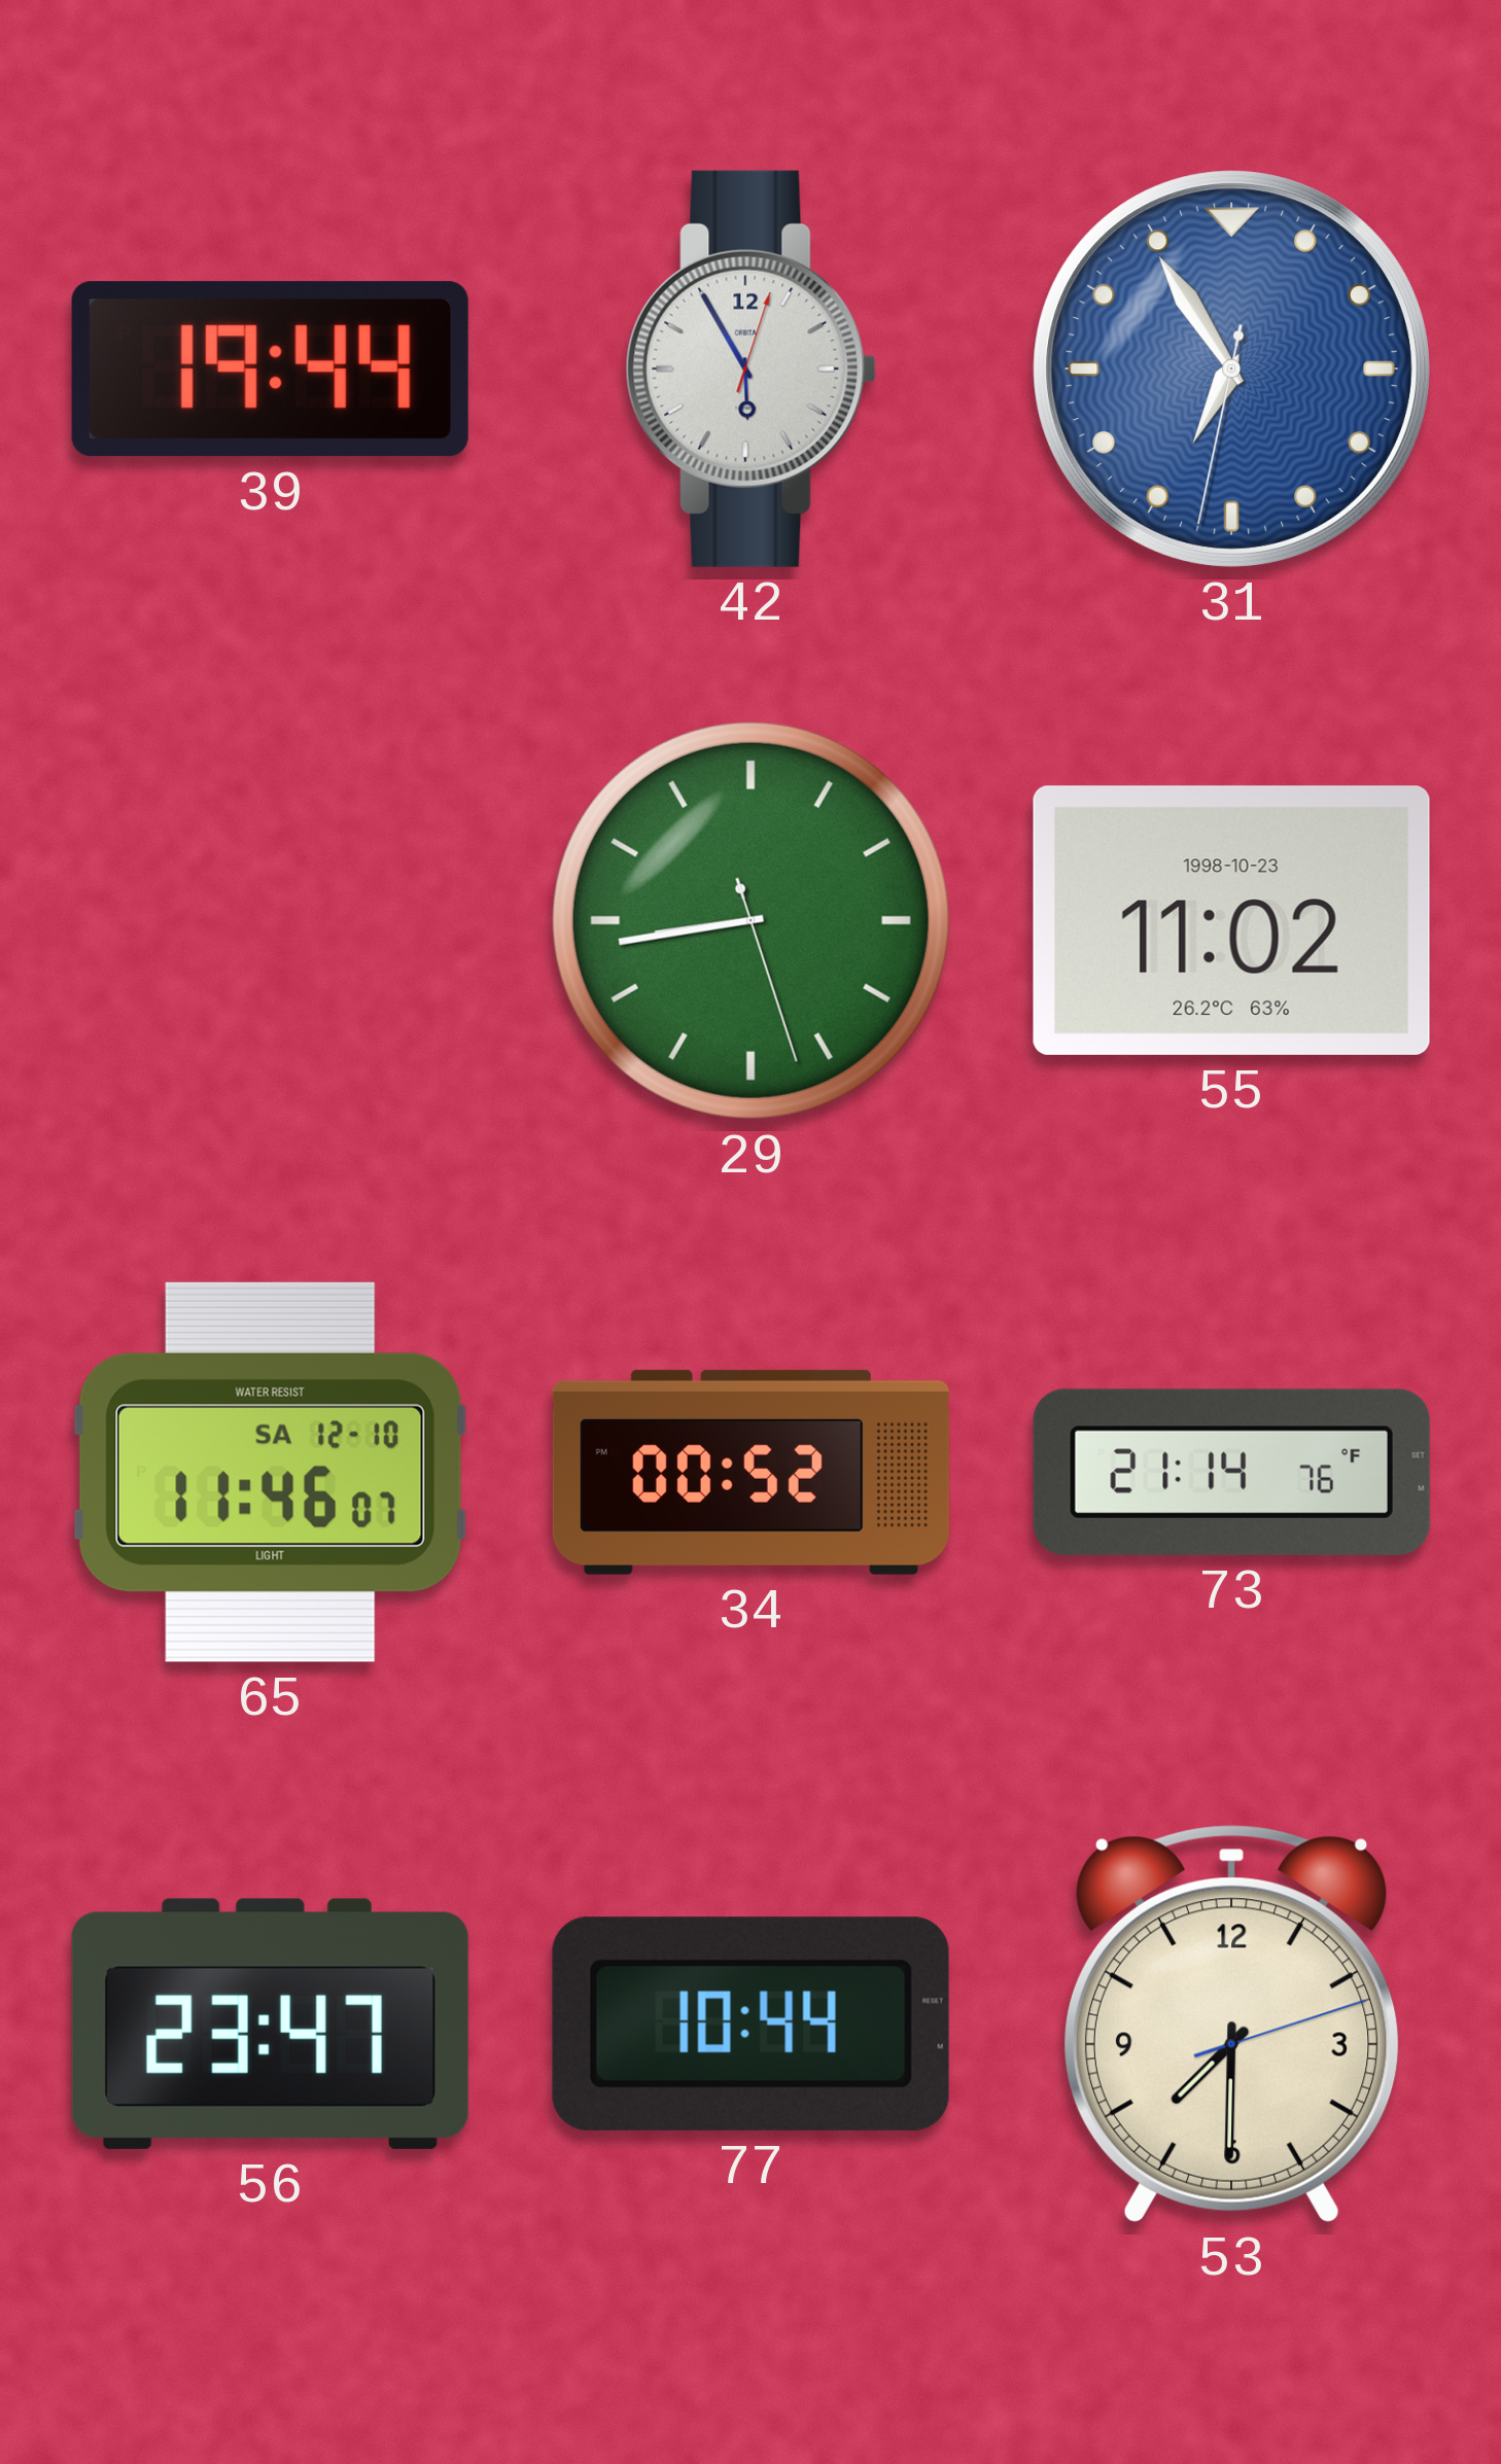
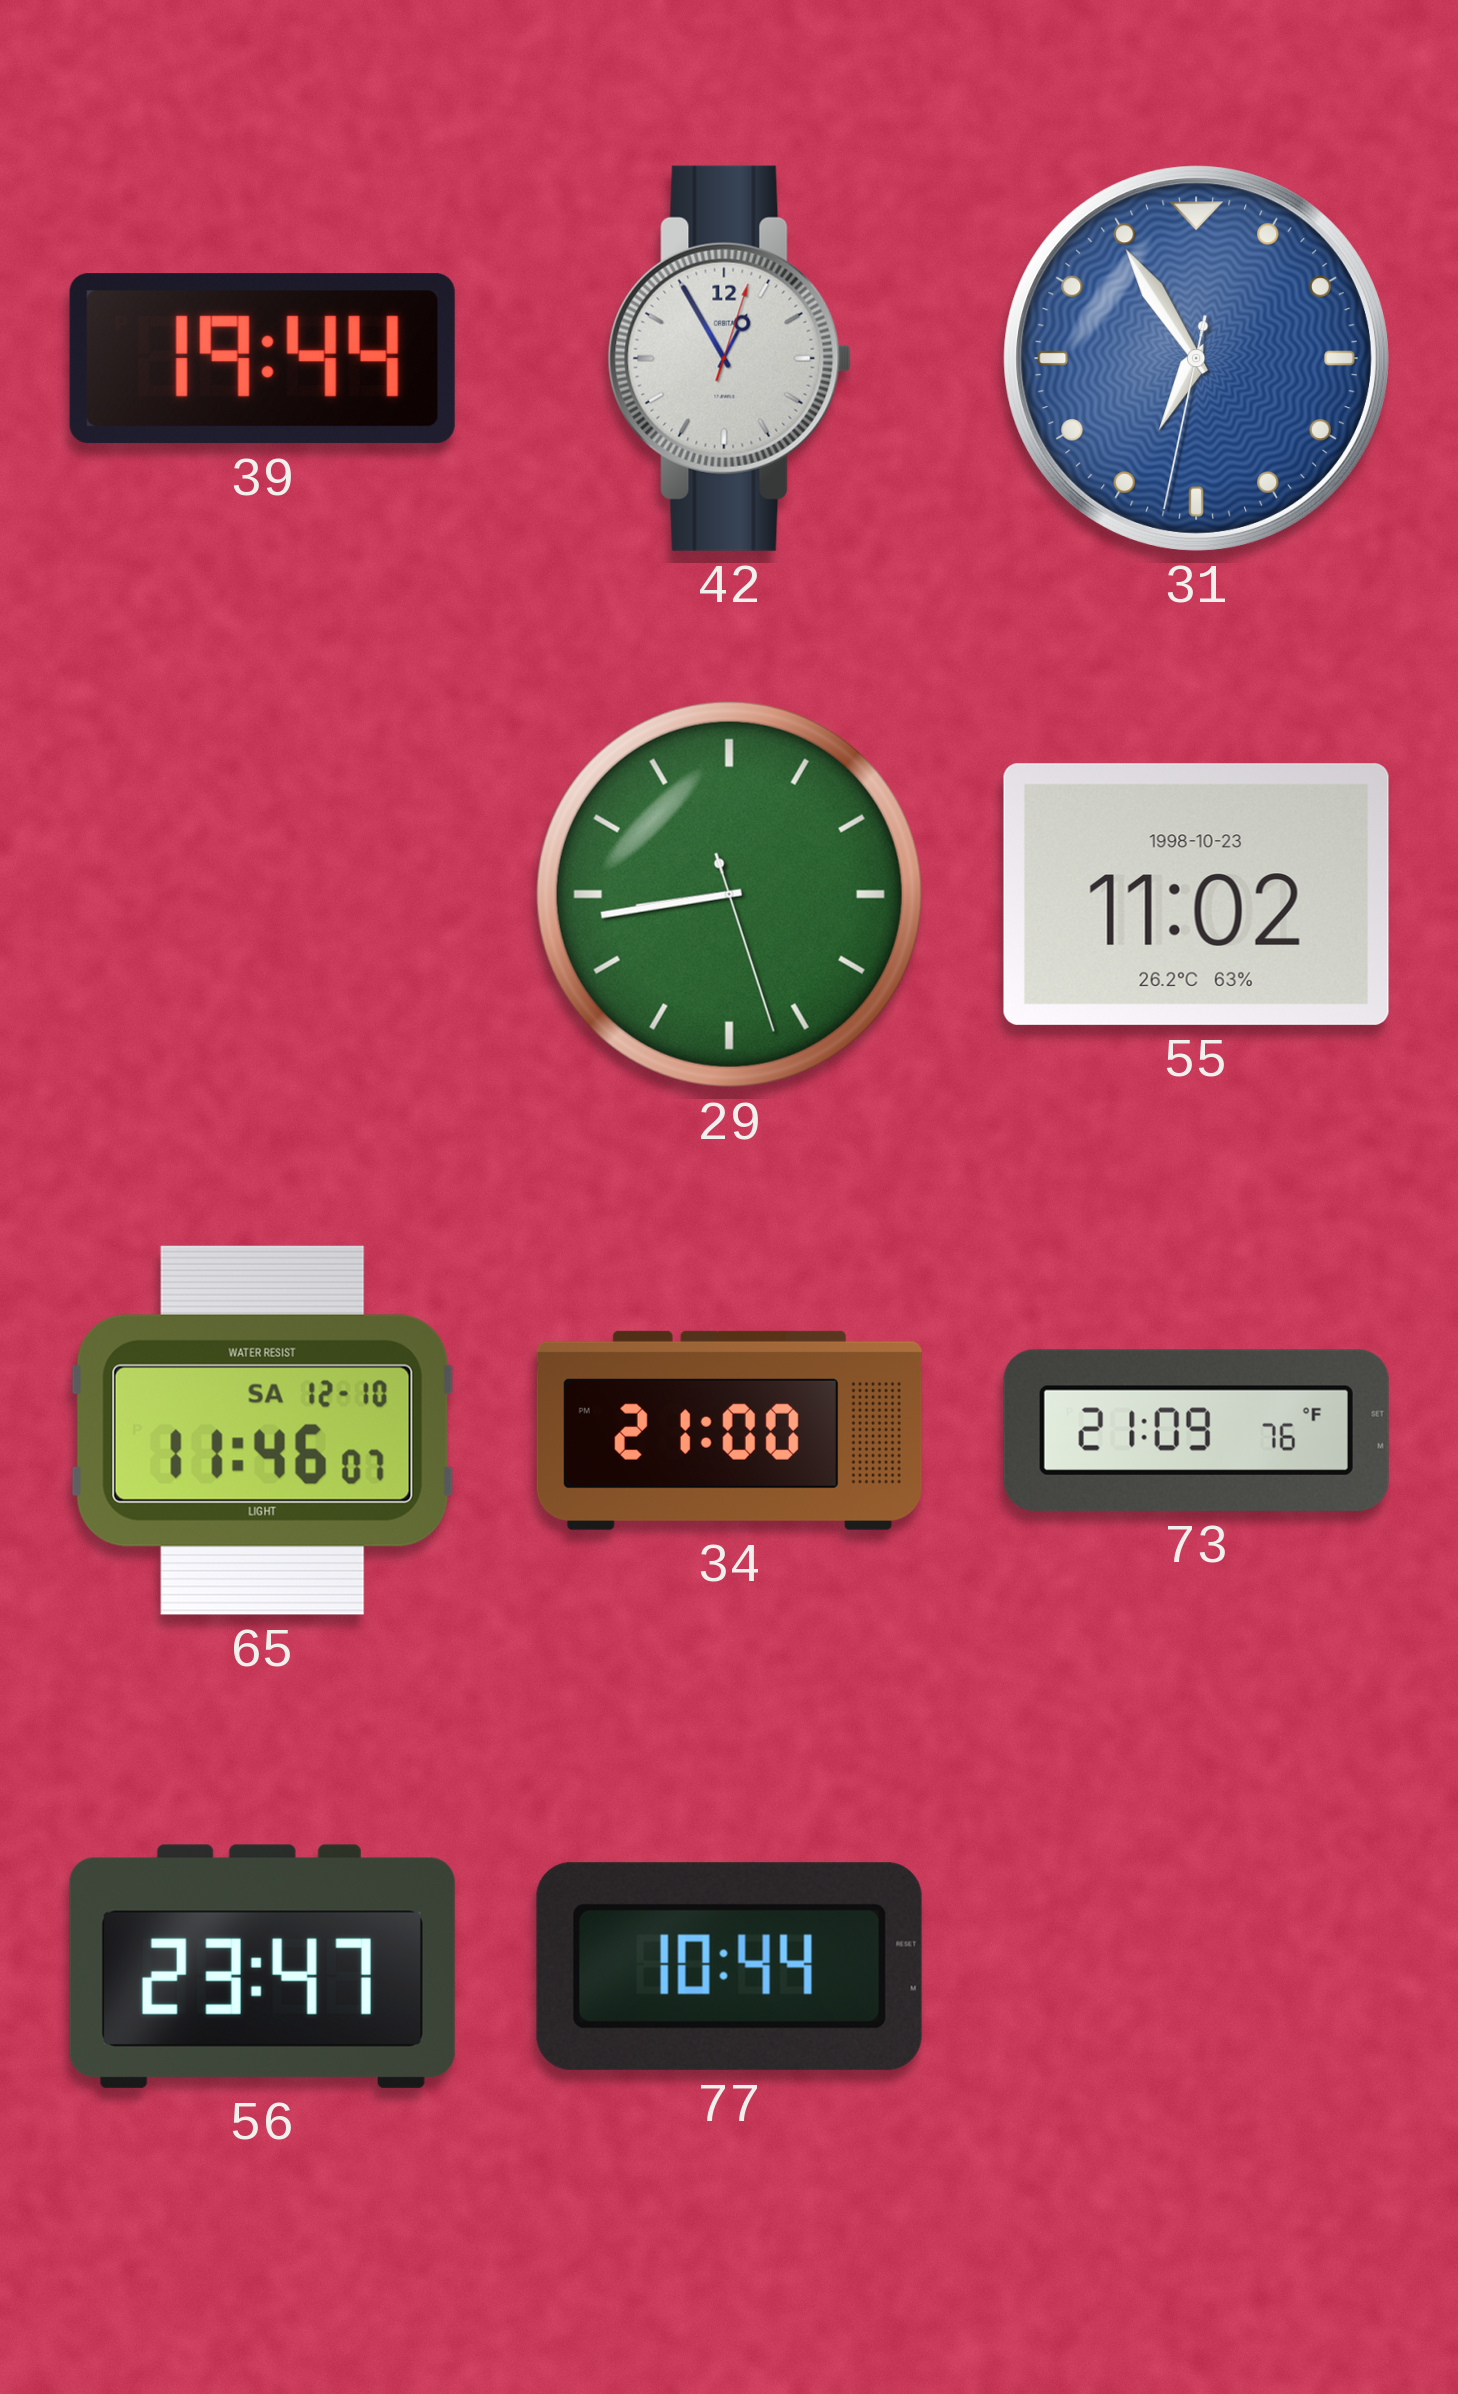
42: 5:55 -> 12:55 (729, 358)
34: 00:52 -> 21:00 (729, 1430)
73: 21:14 -> 21:09 (1196, 1430)
53: 7:30 -> none (1231, 2023)
